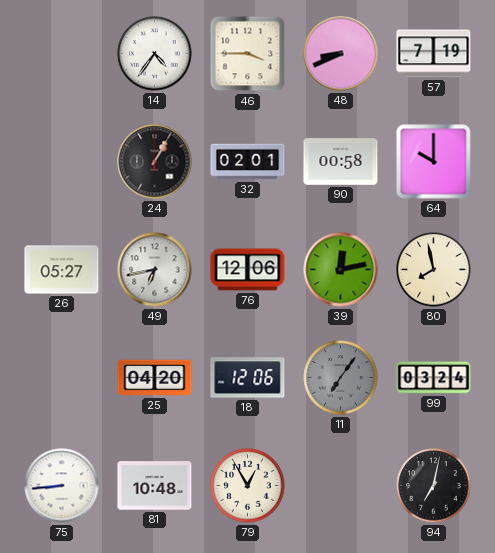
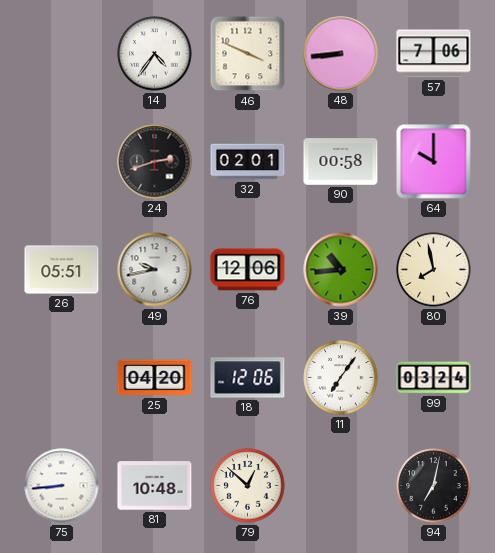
46: 3:45 -> 3:49 (248, 54)
48: 8:41 -> 8:44 (341, 54)
57: 7:19 -> 7:06 (434, 54)
24: 1:05 -> 2:42 (155, 162)
26: 05:27 -> 05:51 (62, 270)
49: 6:43 -> 9:43 (155, 270)
39: 12:13 -> 10:44 (341, 270)
11 dial: grey -> white (341, 378)
79: 12:55 -> 12:52 (248, 486)
